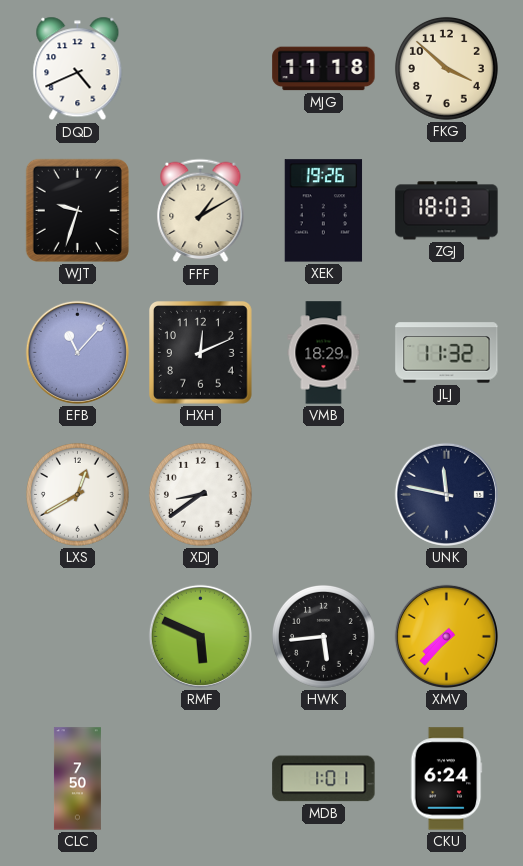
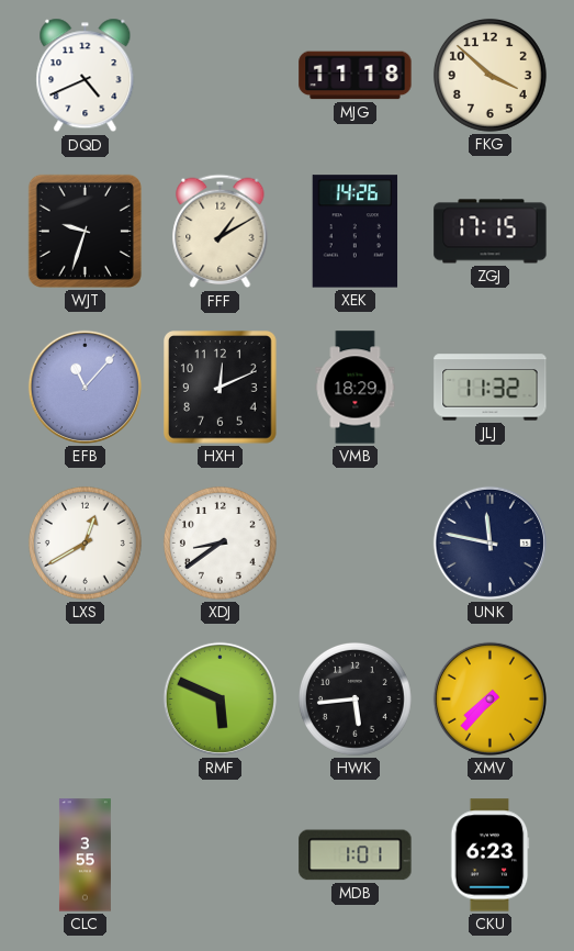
XEK: 19:26 -> 14:26 (356, 232)
ZGJ: 18:03 -> 17:15 (491, 232)
CLC: 7:50 -> 3:55 (85, 855)
CKU: 6:24 -> 6:23 (489, 855)
